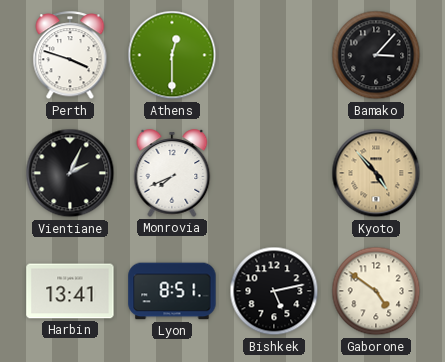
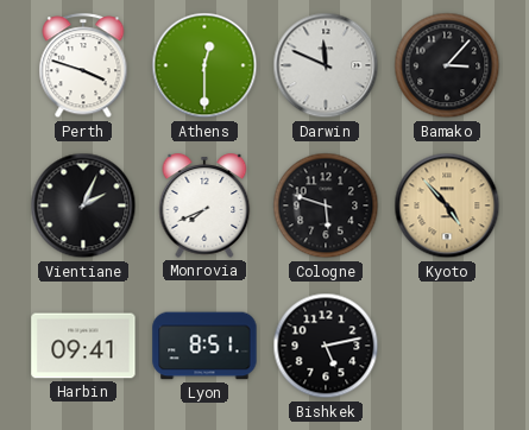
Darwin: none -> 11:49 (326, 65)
Cologne: none -> 5:48 (326, 205)
Harbin: 13:41 -> 09:41 (83, 346)
Gaborone: 4:51 -> none (376, 291)
